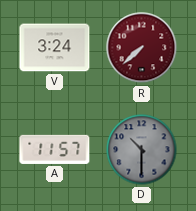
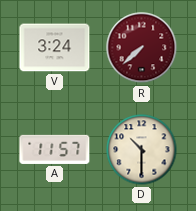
D dial: grey -> cream (142, 150)
